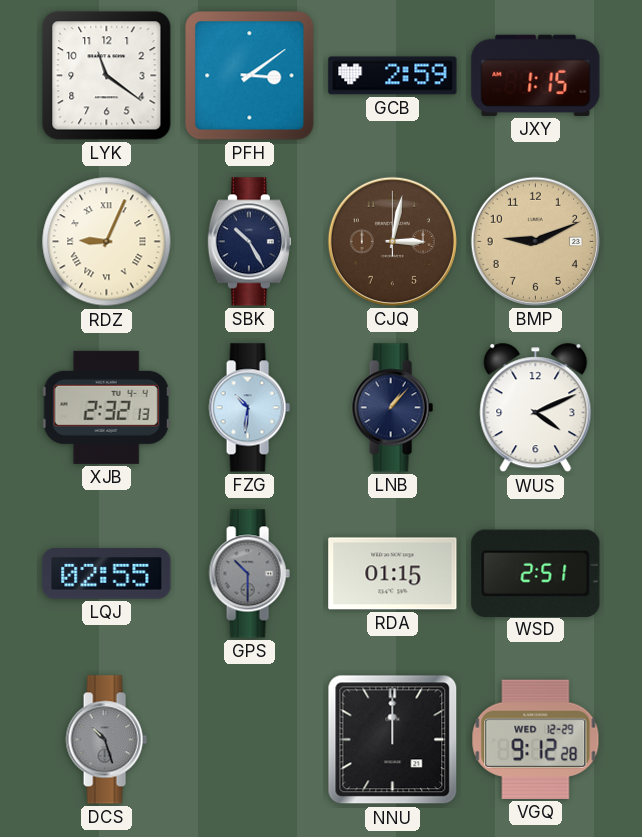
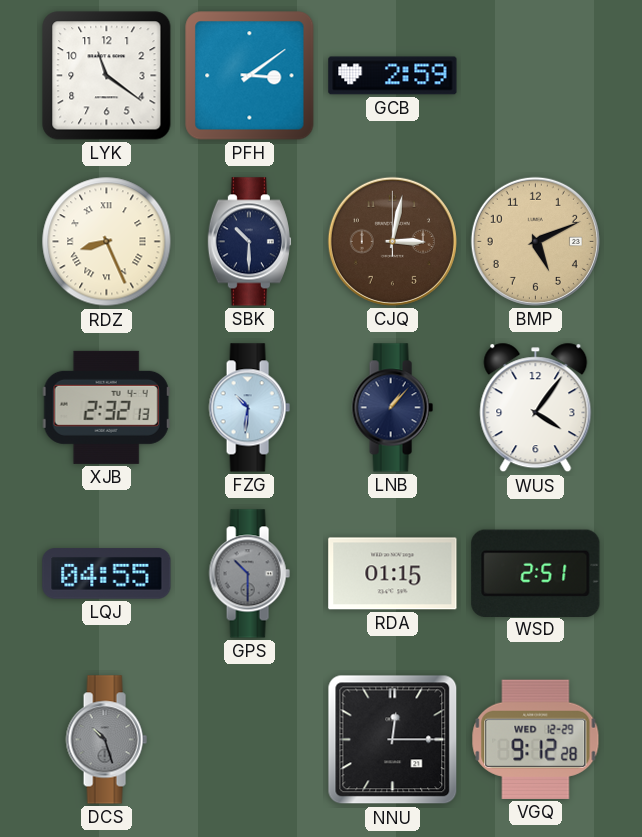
JXY: 1:15 -> none (536, 75)
RDZ: 9:04 -> 8:26 (107, 242)
SBK: 10:25 -> 10:30 (249, 242)
BMP: 9:11 -> 5:11 (535, 241)
WUS: 4:11 -> 4:06 (536, 408)
LQJ: 02:55 -> 04:55 (107, 574)
NNU: 12:00 -> 12:15 (393, 740)
